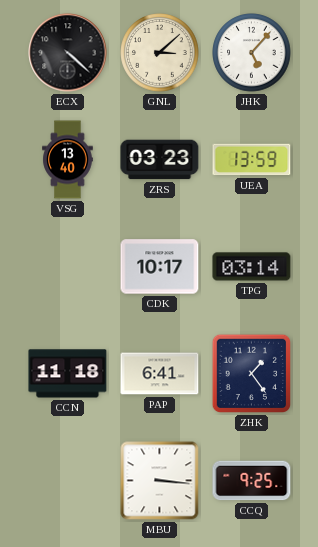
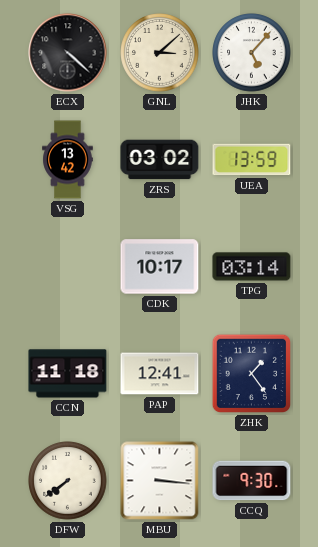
VSG: 13:40 -> 13:42 (68, 160)
ZRS: 03:23 -> 03:02 (160, 160)
PAP: 6:41 -> 12:41 (160, 374)
DFW: none -> 7:39 (68, 481)
CCQ: 9:25 -> 9:30 (252, 481)
